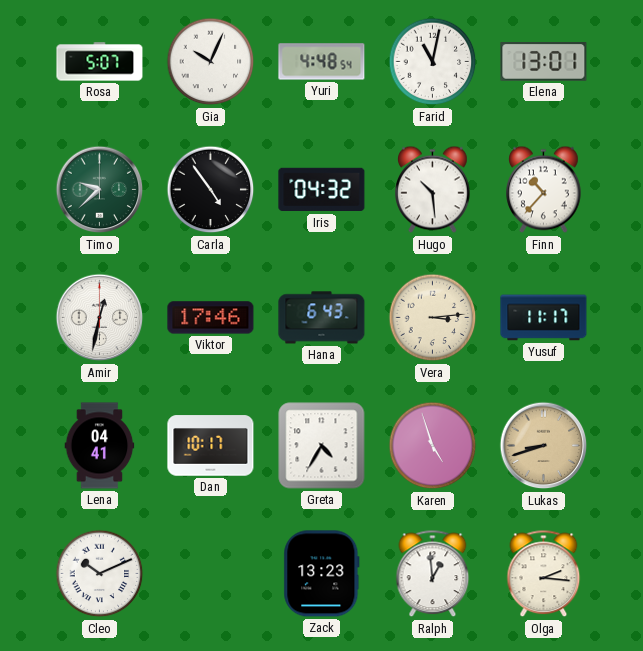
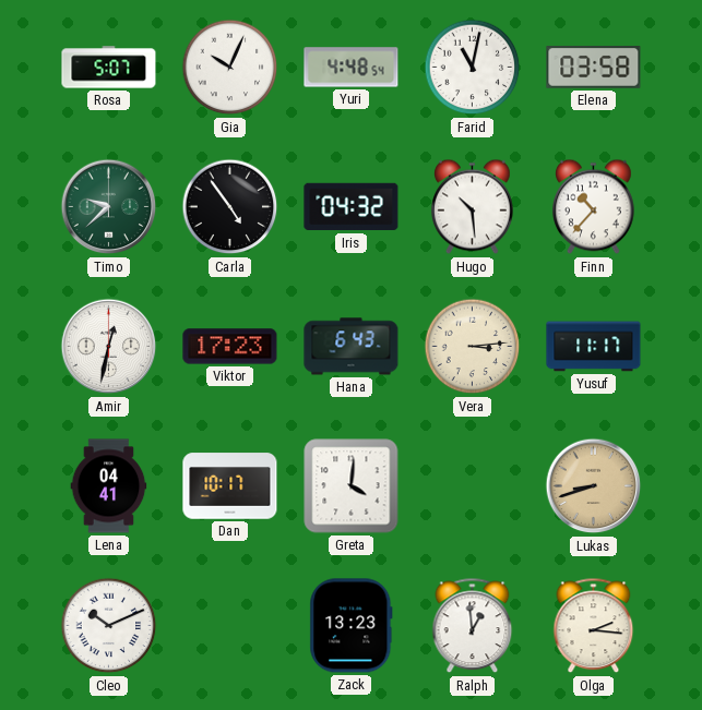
Elena: 13:01 -> 03:58 (594, 68)
Viktor: 17:46 -> 17:23 (230, 347)
Greta: 4:35 -> 4:01 (352, 486)
Karen: 4:57 -> none (433, 446)
